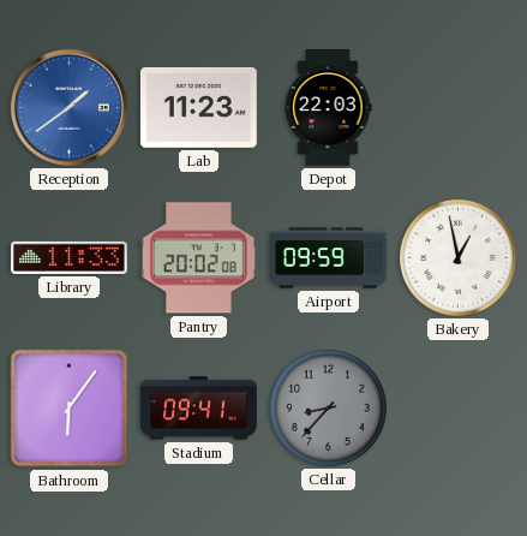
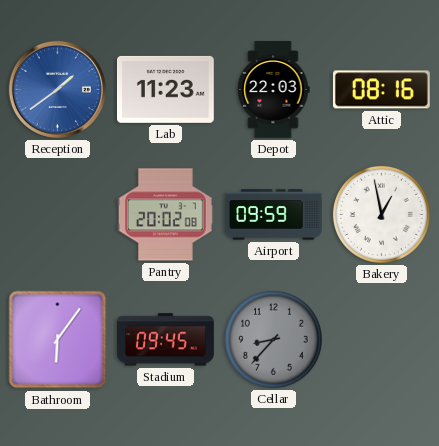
Attic: none -> 08:16 (381, 90)
Library: 11:33 -> none (70, 257)
Stadium: 09:41 -> 09:45 (166, 340)
